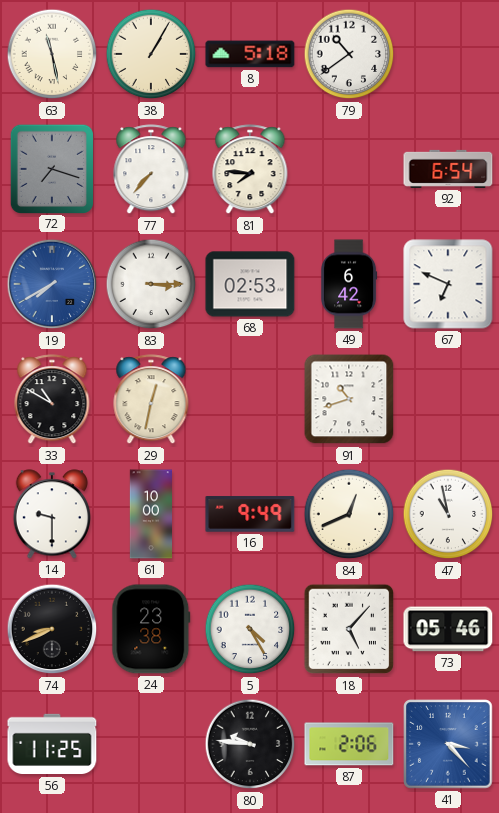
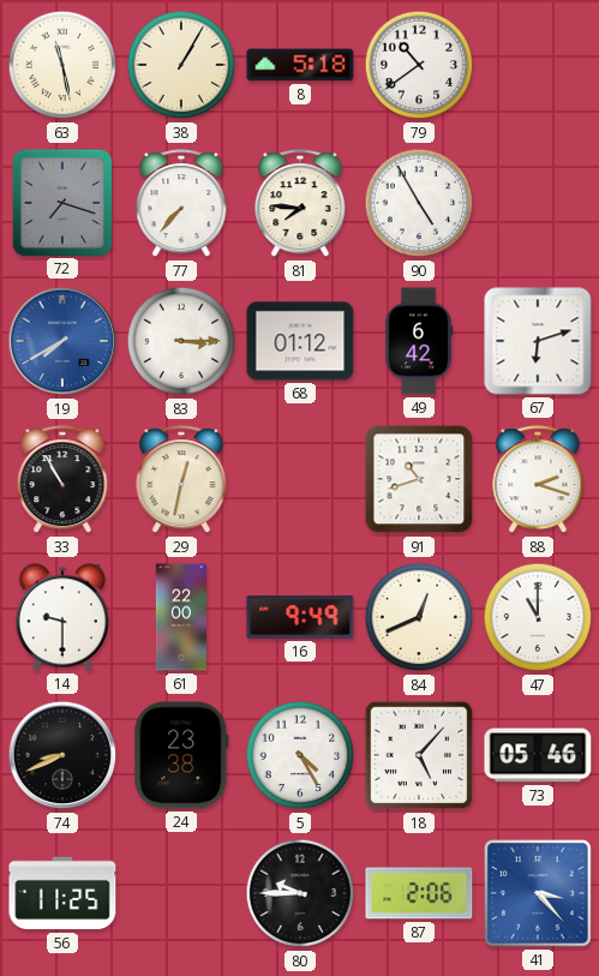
90: none -> 4:55 (419, 203)
92: 6:54 -> none (448, 169)
68: 02:53 -> 01:12 (300, 341)
67: 6:49 -> 6:12 (538, 341)
33: 10:50 -> 10:55 (62, 480)
88: none -> 2:18 (538, 480)
61: 10:00 -> 22:00 (180, 617)
47: 10:58 -> 11:00 (538, 617)
80: 9:46 -> 9:45 (300, 893)
